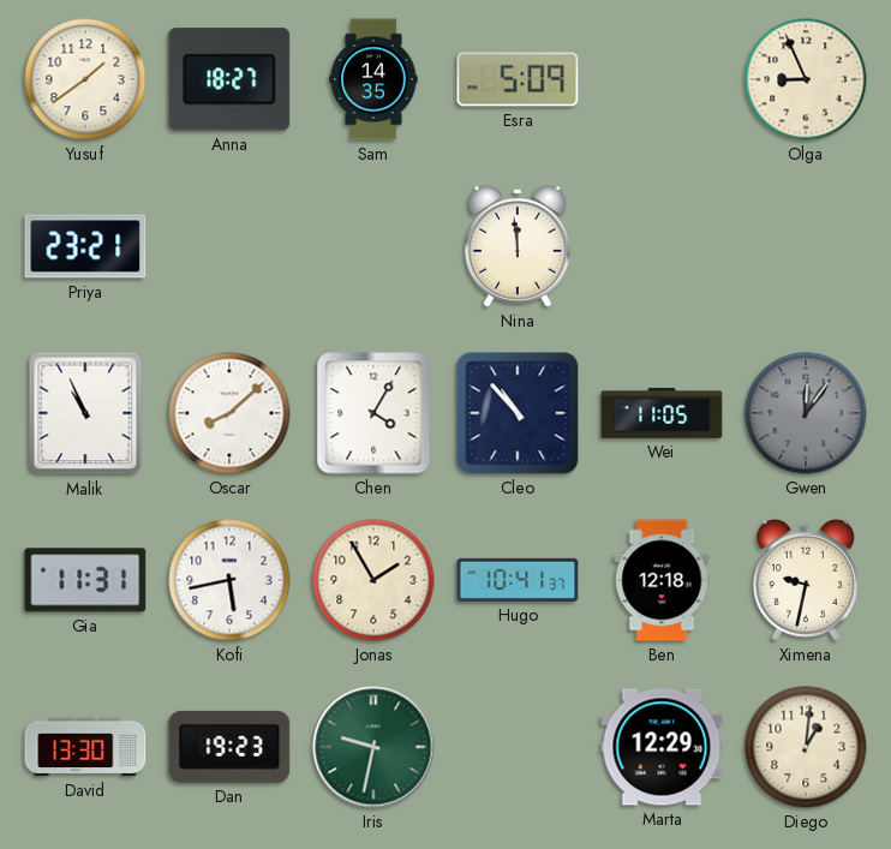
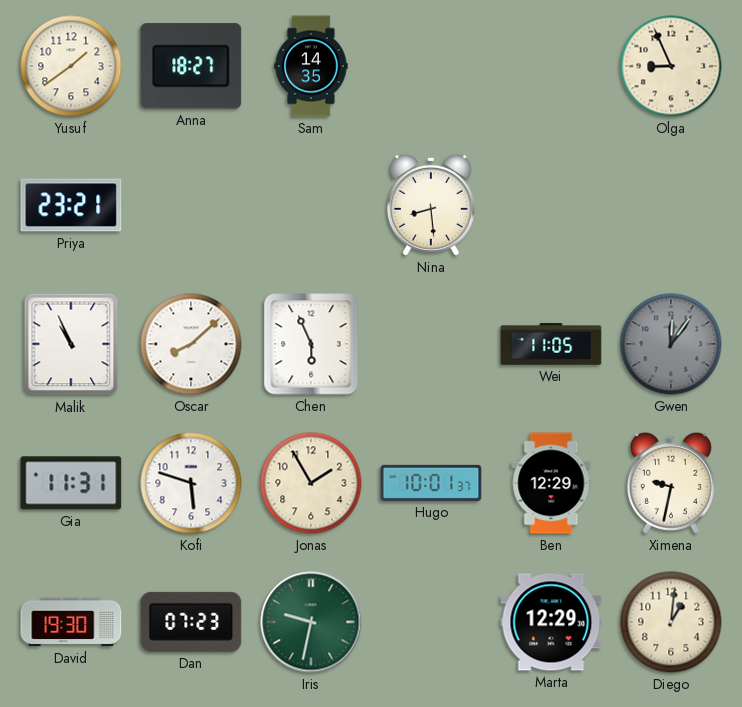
Esra: 5:09 -> none (518, 79)
Nina: 11:59 -> 8:29 (431, 205)
Chen: 4:05 -> 5:56 (311, 344)
Cleo: 10:53 -> none (518, 413)
Kofi: 5:43 -> 5:48 (191, 483)
Hugo: 10:41 -> 10:01 (431, 483)
Ben: 12:18 -> 12:29 (551, 483)
David: 13:30 -> 19:30 (71, 622)
Dan: 19:23 -> 07:23 (191, 622)
